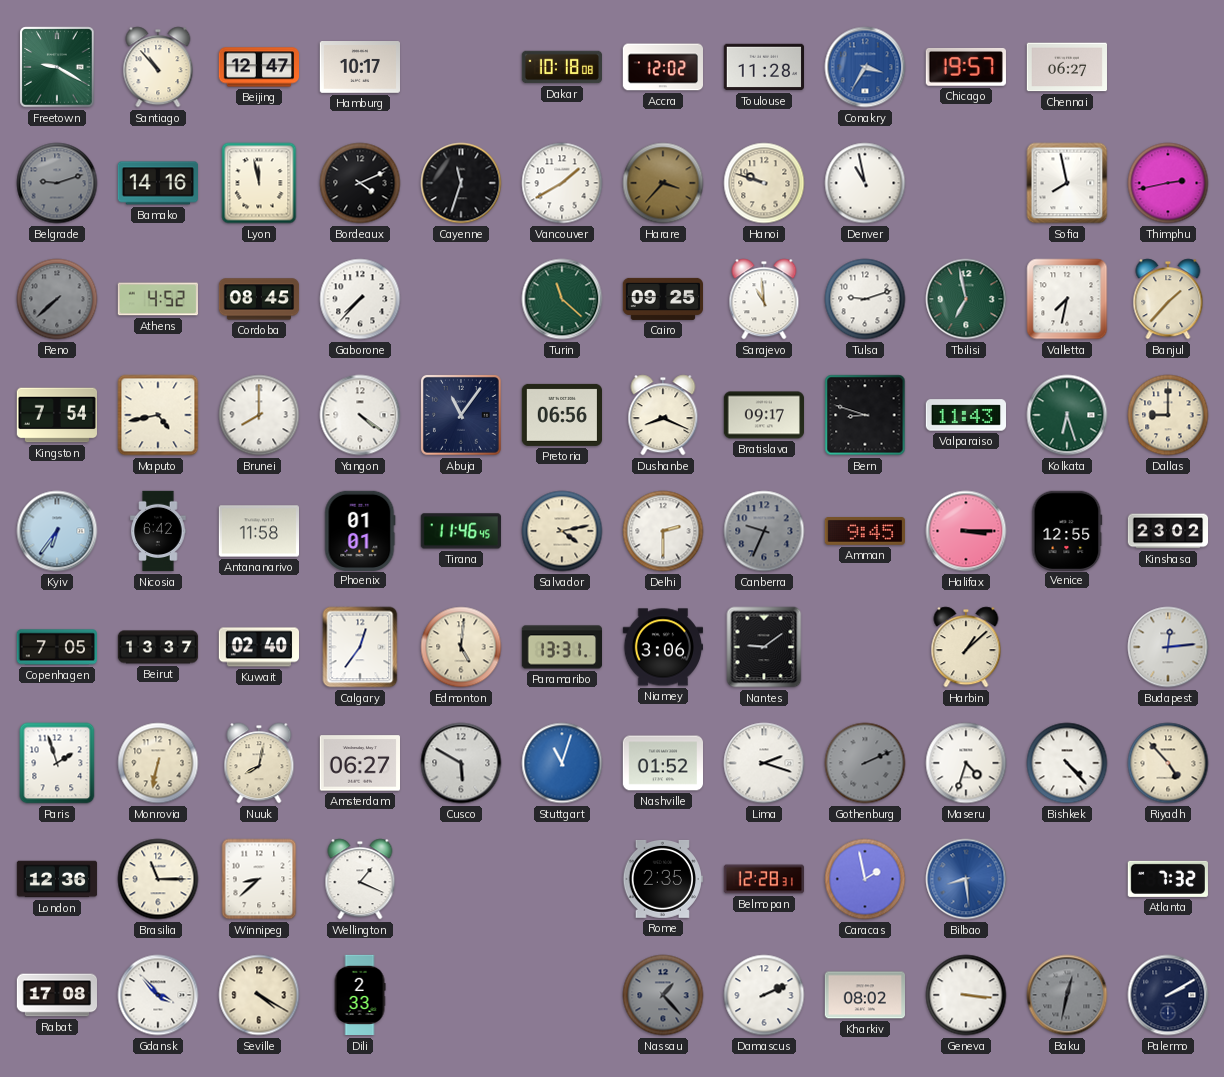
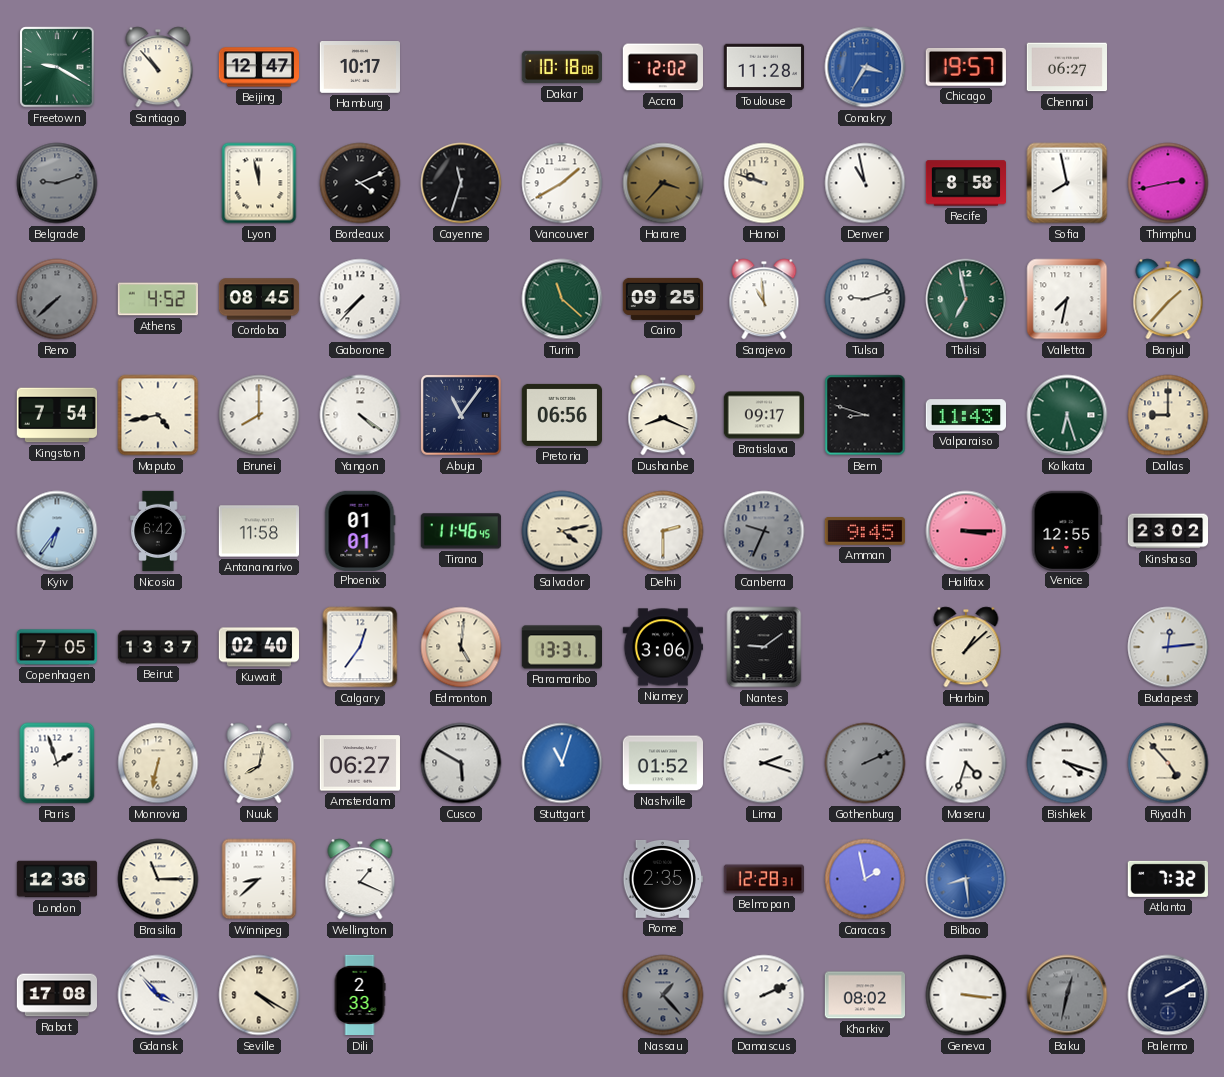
Bamako: 14:16 -> none (157, 183)
Recife: none -> 8:58 (966, 183)
Bishkek: 4:23 -> 4:18 (1067, 763)
